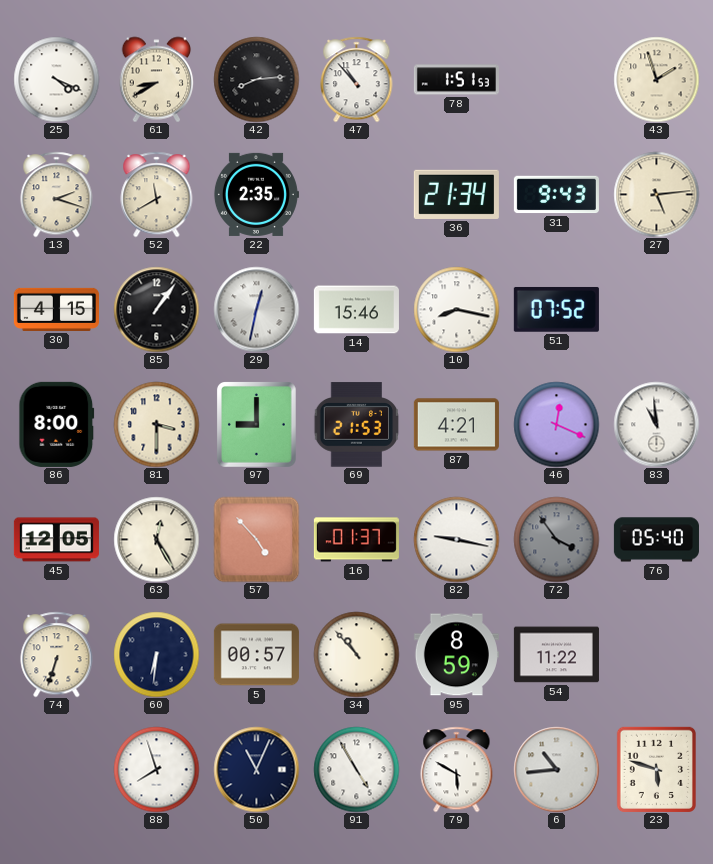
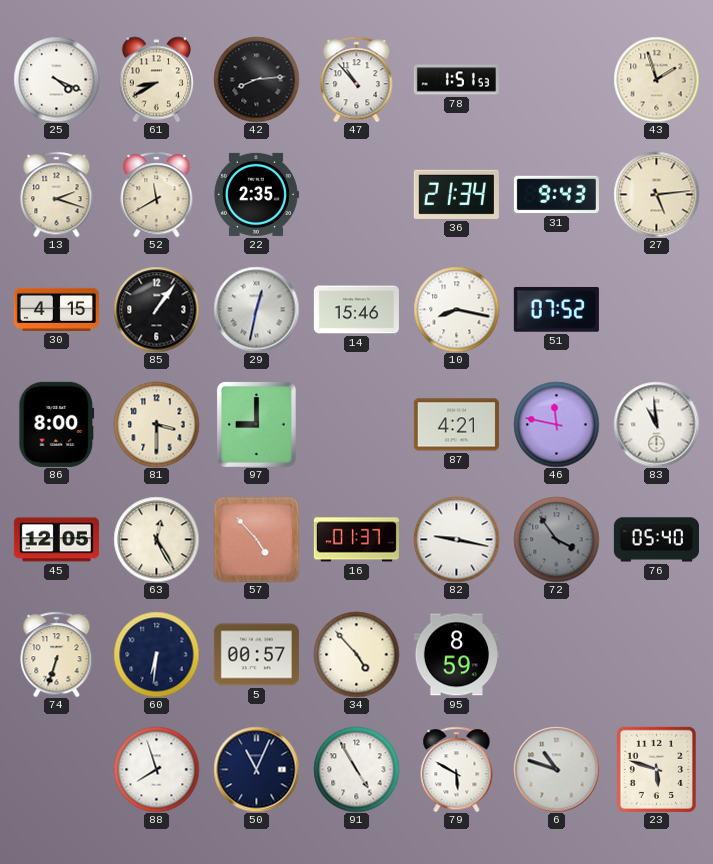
69: 21:53 -> none (356, 425)
46: 12:19 -> 11:47 (556, 424)
34: 10:53 -> 4:53 (356, 654)
54: 11:22 -> none (556, 655)
6: 10:44 -> 10:48 (556, 769)
